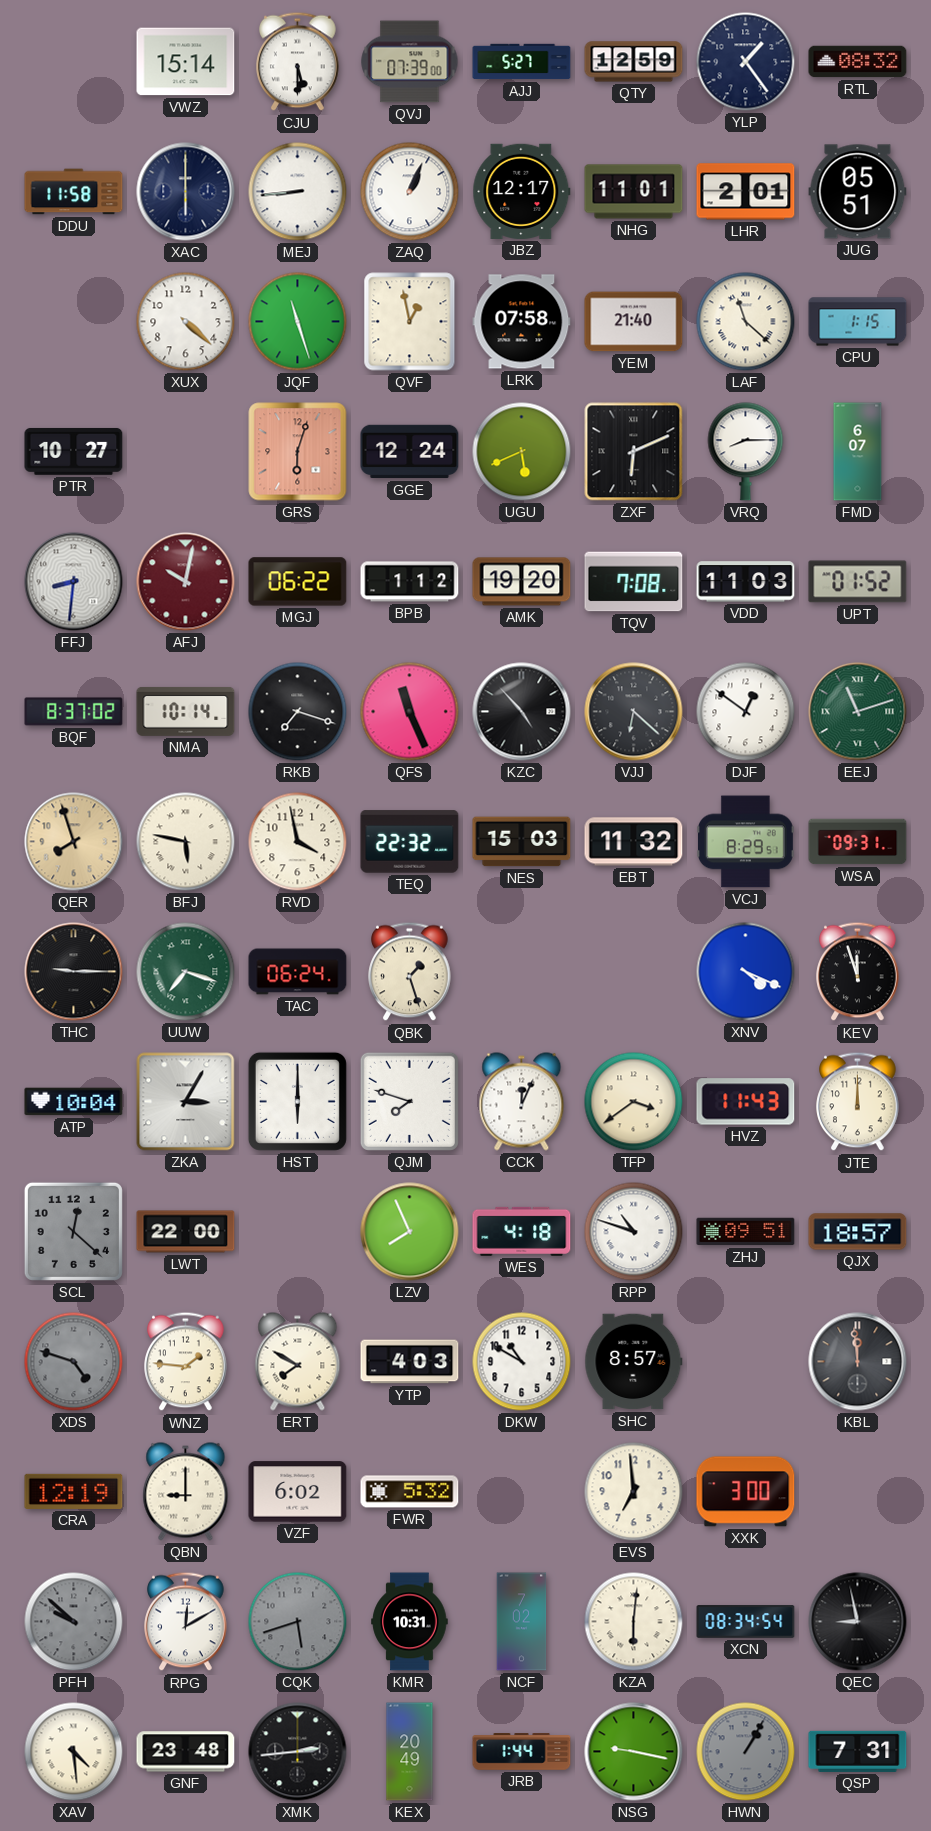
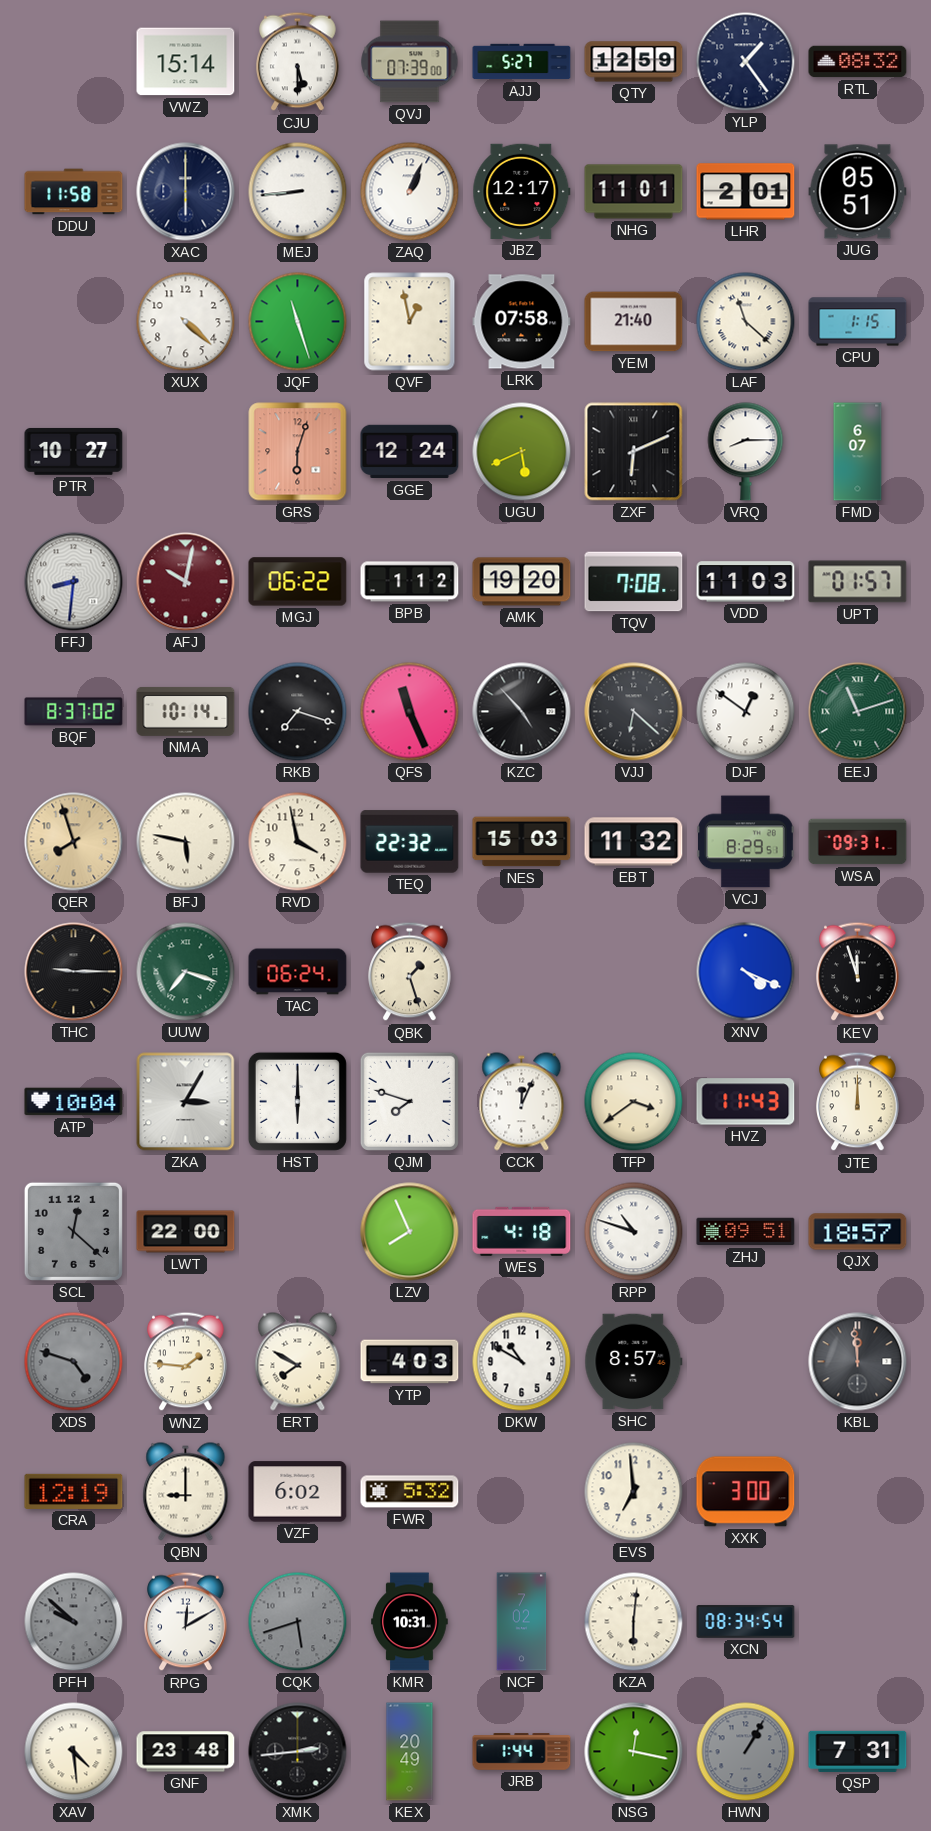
UPT: 01:52 -> 01:57 (858, 582)
QEC: 8:58 -> none (858, 1622)
NSG: 9:17 -> 12:17 (634, 1752)
